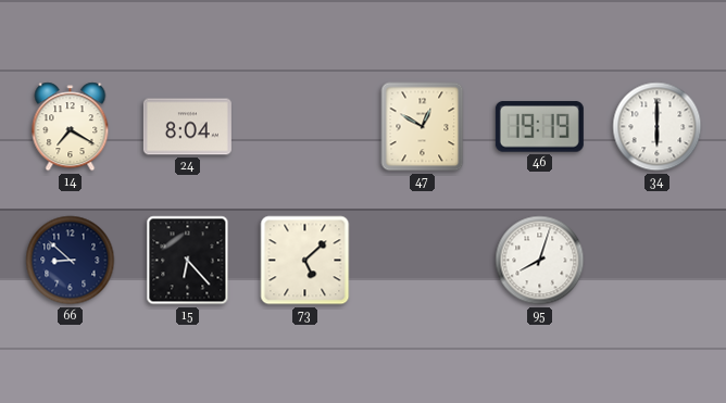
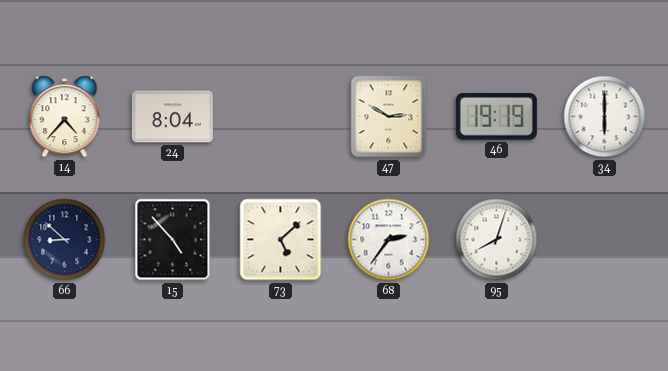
14: 7:20 -> 4:37 (65, 117)
47: 12:50 -> 2:50 (389, 117)
15: 6:23 -> 4:53 (173, 240)
68: none -> 2:36 (389, 240)
